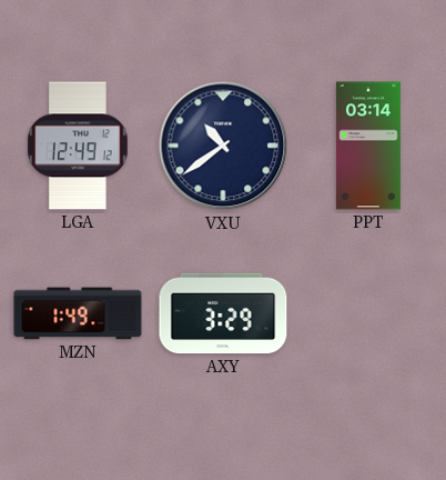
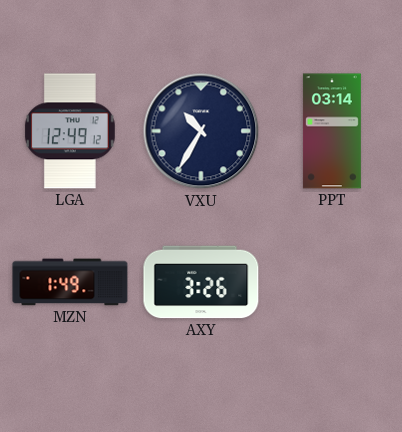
VXU: 10:39 -> 10:35 (201, 131)
AXY: 3:29 -> 3:26 (201, 282)
